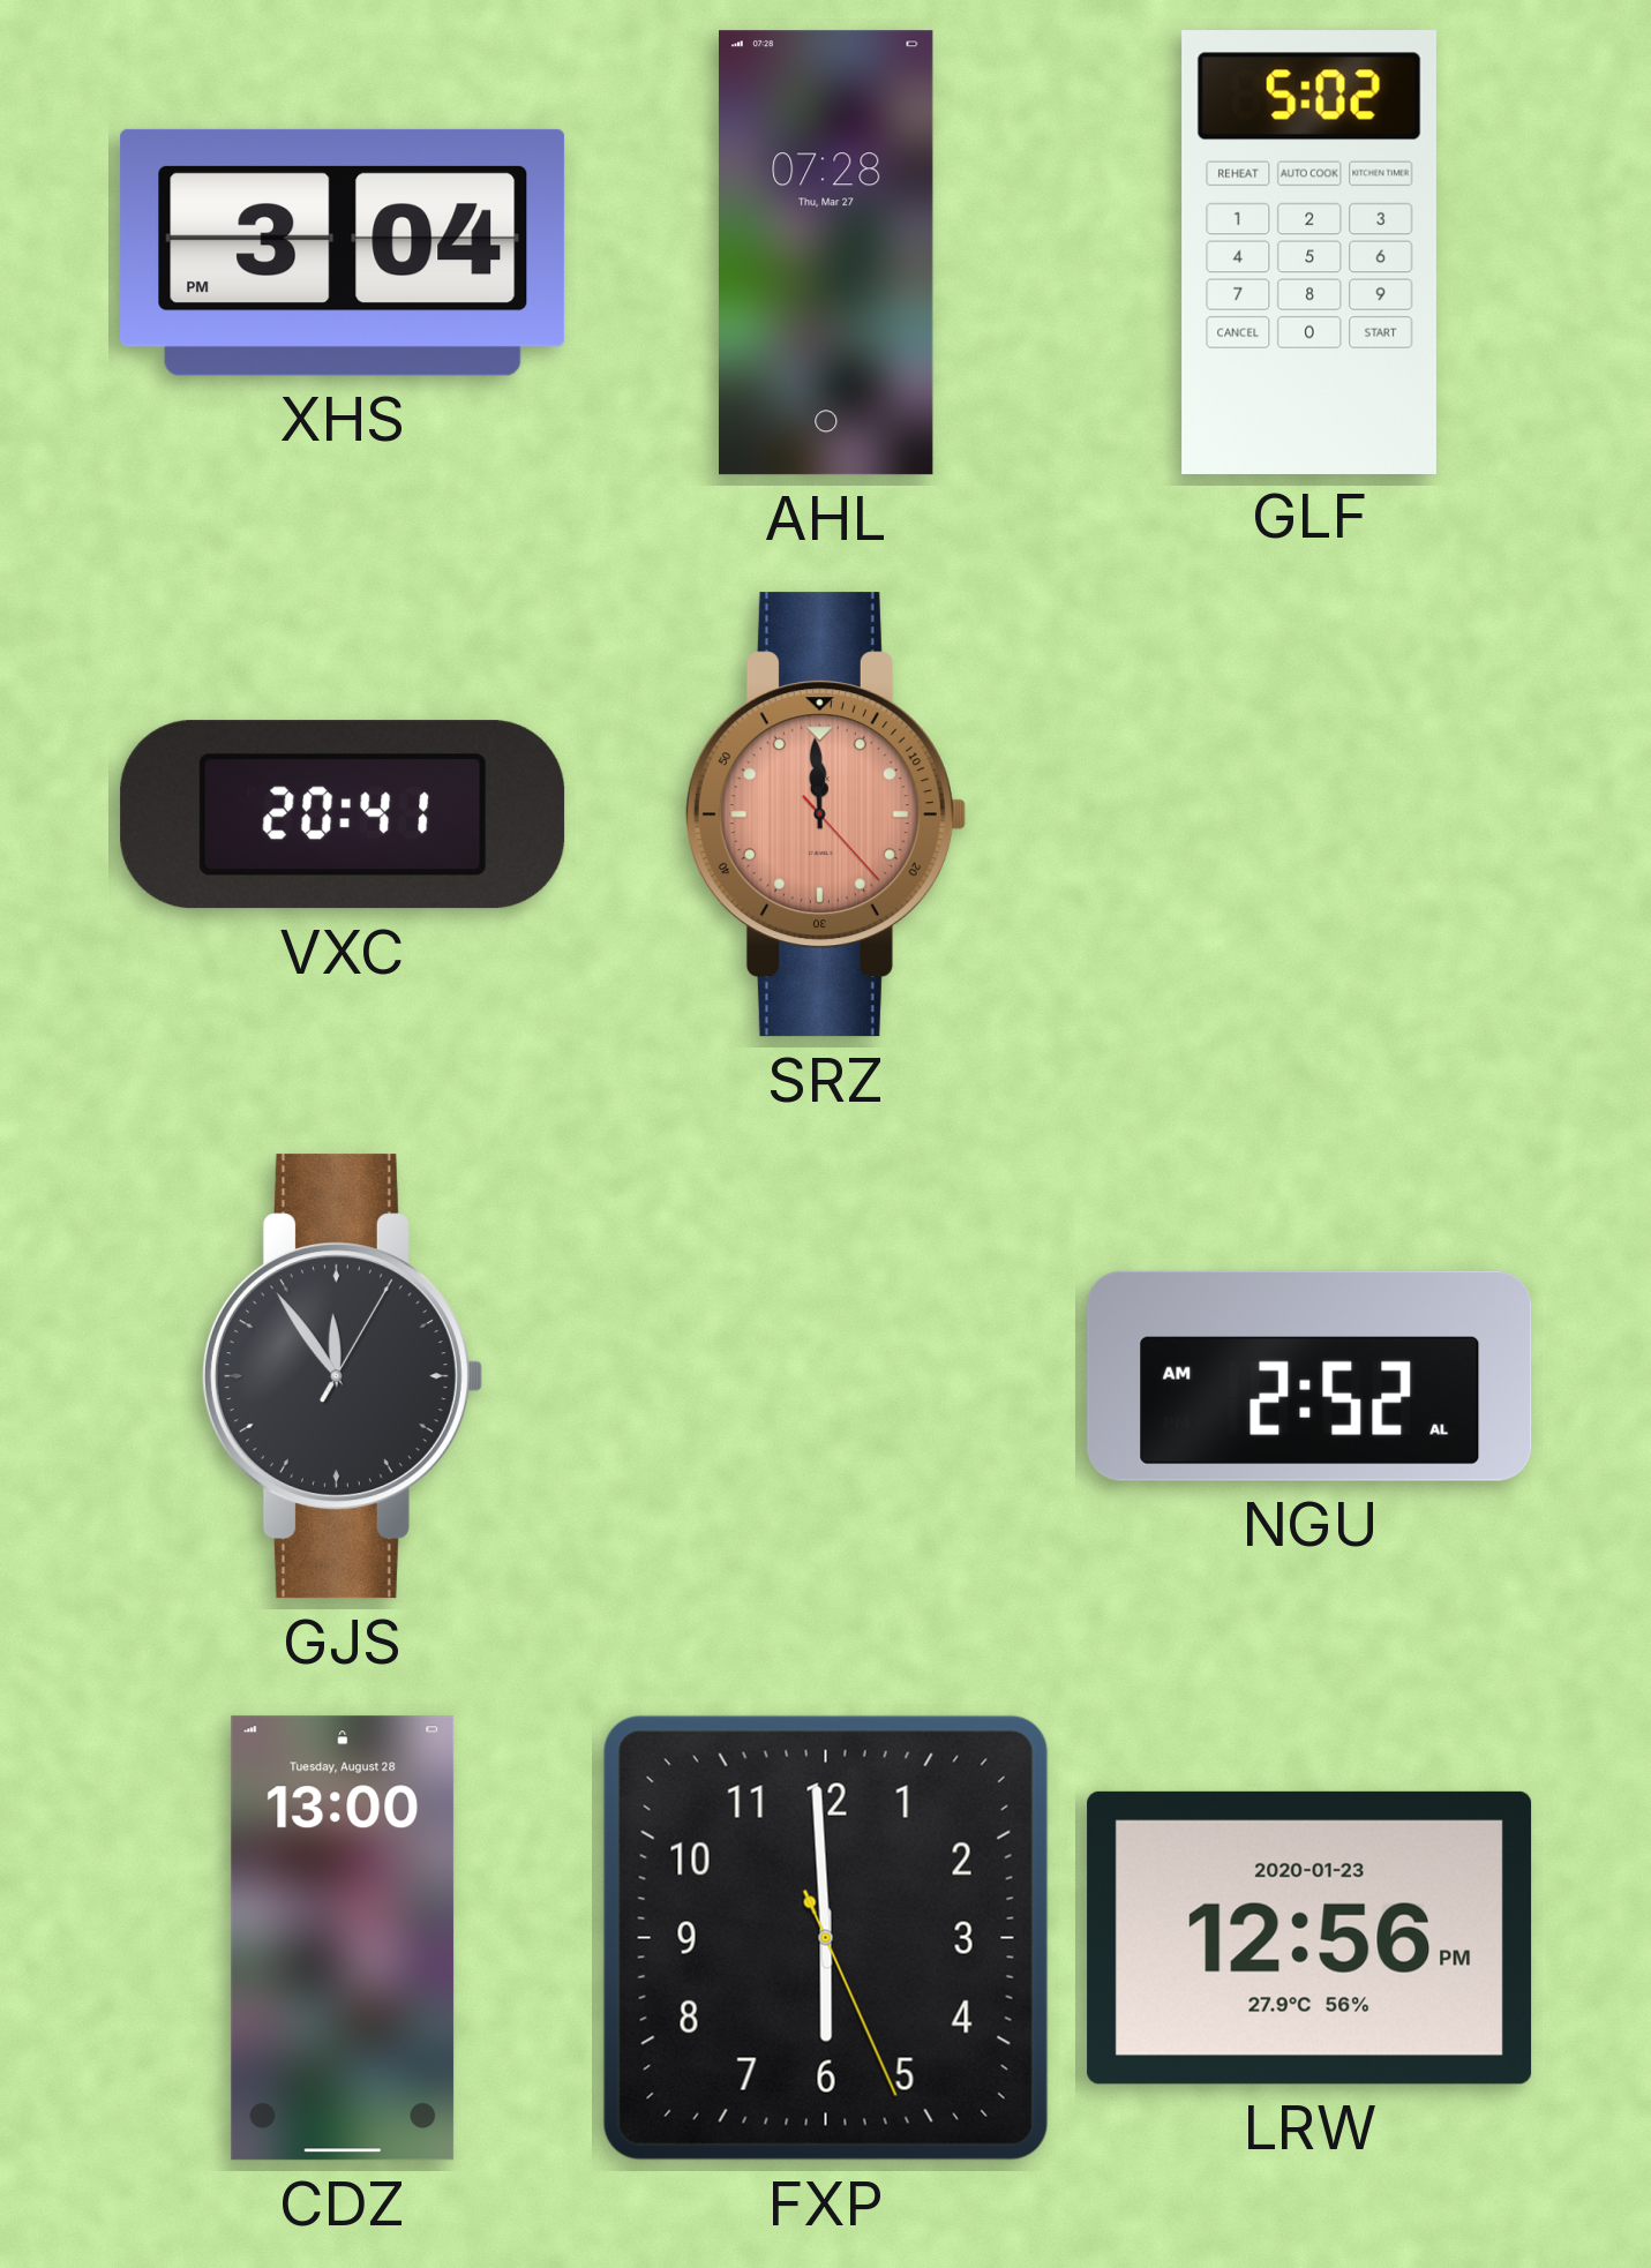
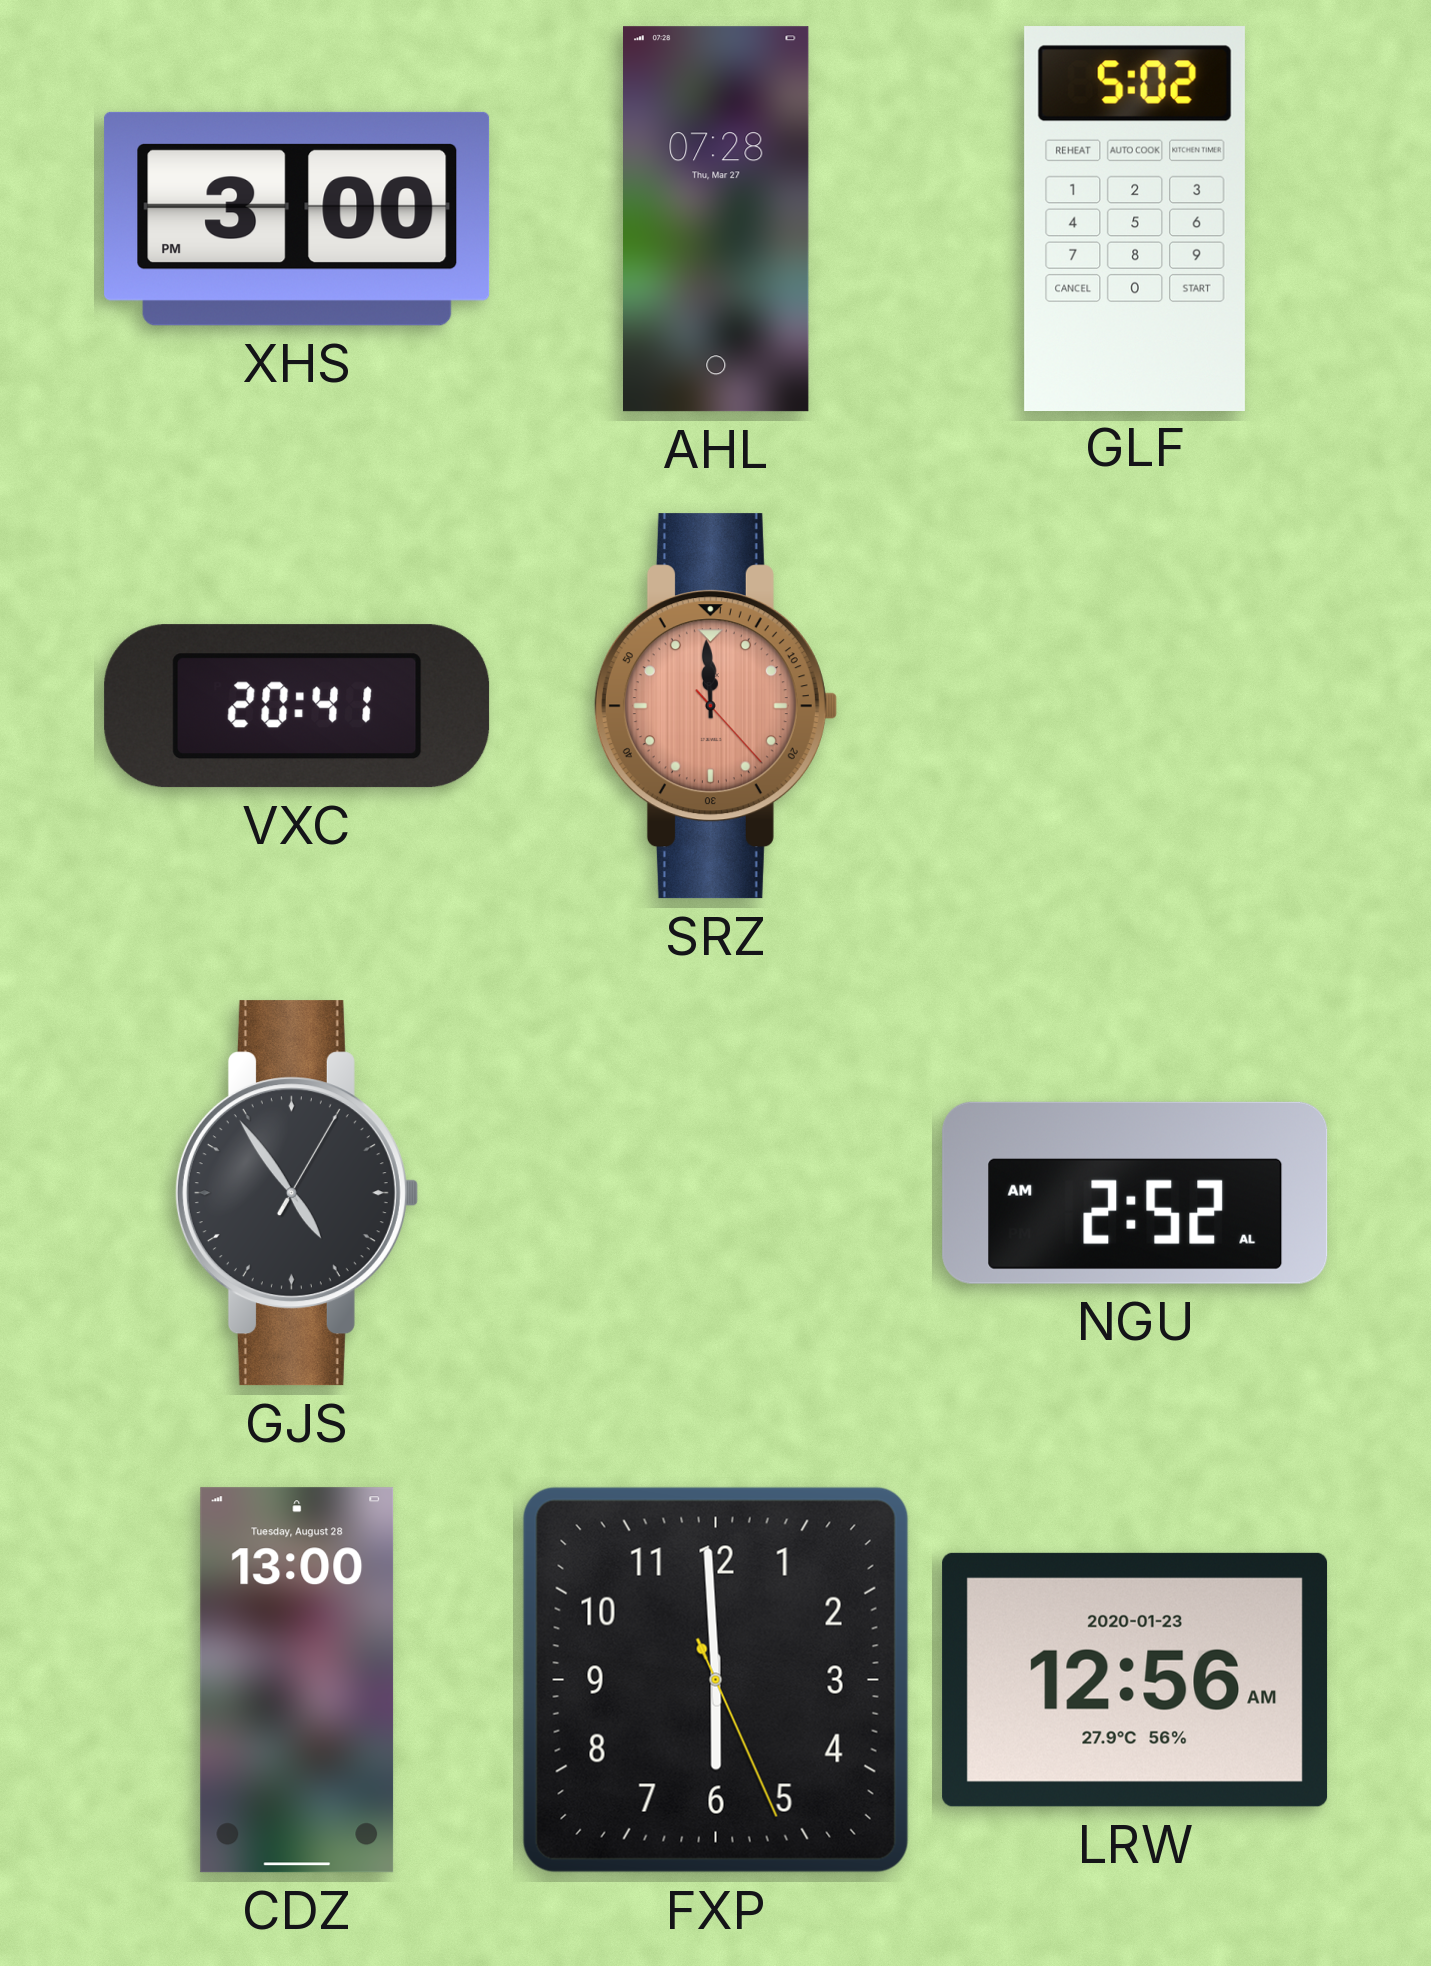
XHS: 3:04 -> 3:00 (297, 219)
GJS: 11:54 -> 4:54 (296, 1193)
LRW: 12:56 PM -> 12:56 AM (1135, 1680)
